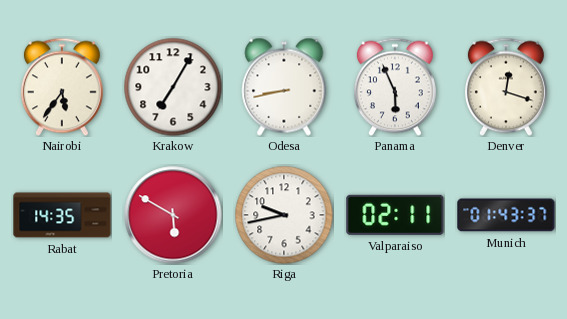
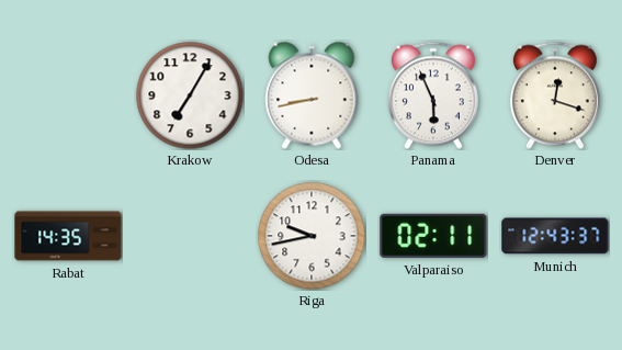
Nairobi: 5:36 -> none (62, 87)
Pretoria: 5:50 -> none (173, 215)
Munich: 01:43 -> 12:43 (555, 236)
